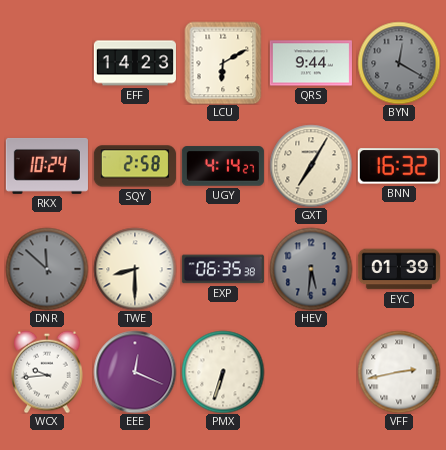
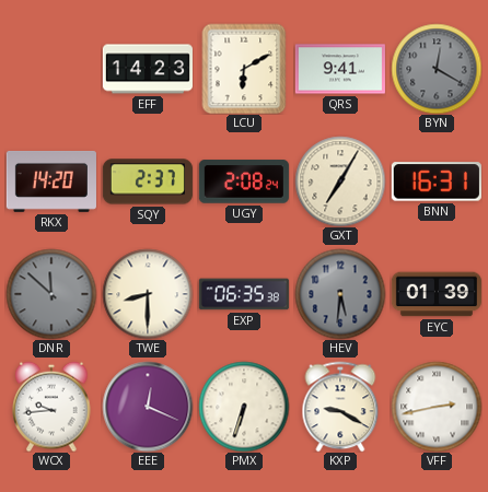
QRS: 9:44 -> 9:41 (340, 69)
RKX: 10:24 -> 14:20 (51, 181)
SQY: 2:58 -> 2:37 (148, 181)
UGY: 4:14 -> 2:08 (244, 181)
BNN: 16:32 -> 16:31 (437, 181)
KXP: none -> 9:20 (340, 407)
